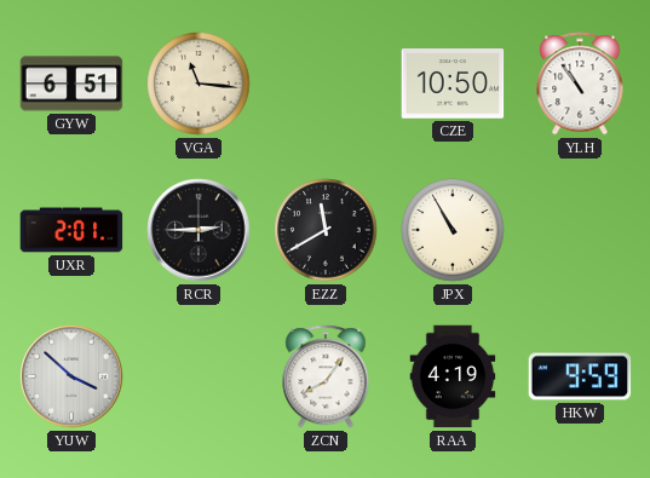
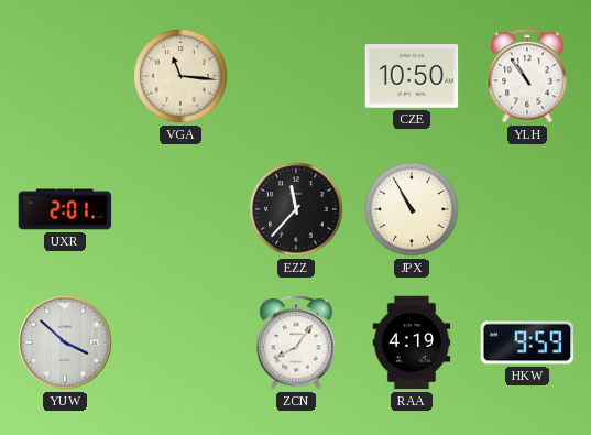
GYW: 6:51 -> none (71, 83)
RCR: 2:45 -> none (199, 230)
EZZ: 11:40 -> 11:37 (296, 209)
